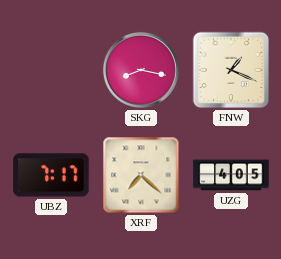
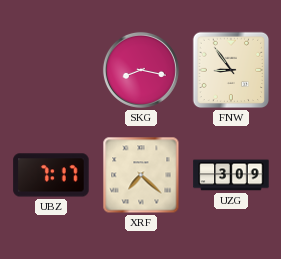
FNW: 1:19 -> 8:54 (231, 70)
UZG: 4:05 -> 3:09 (231, 175)
